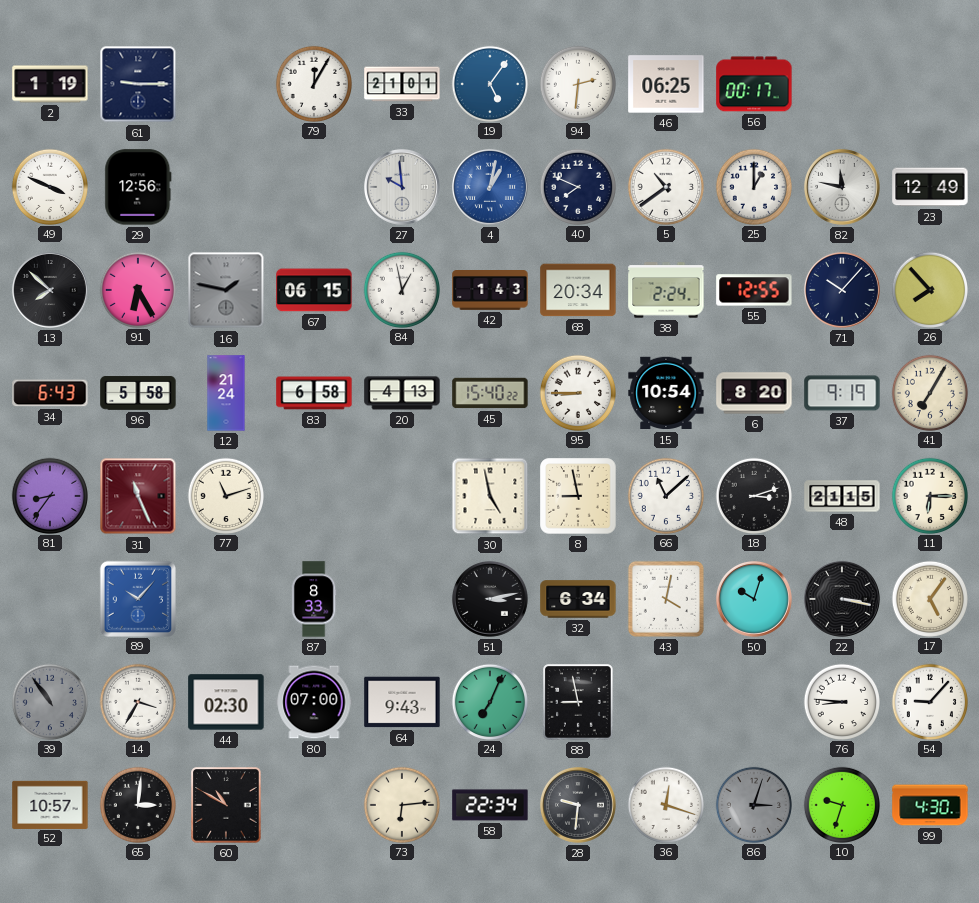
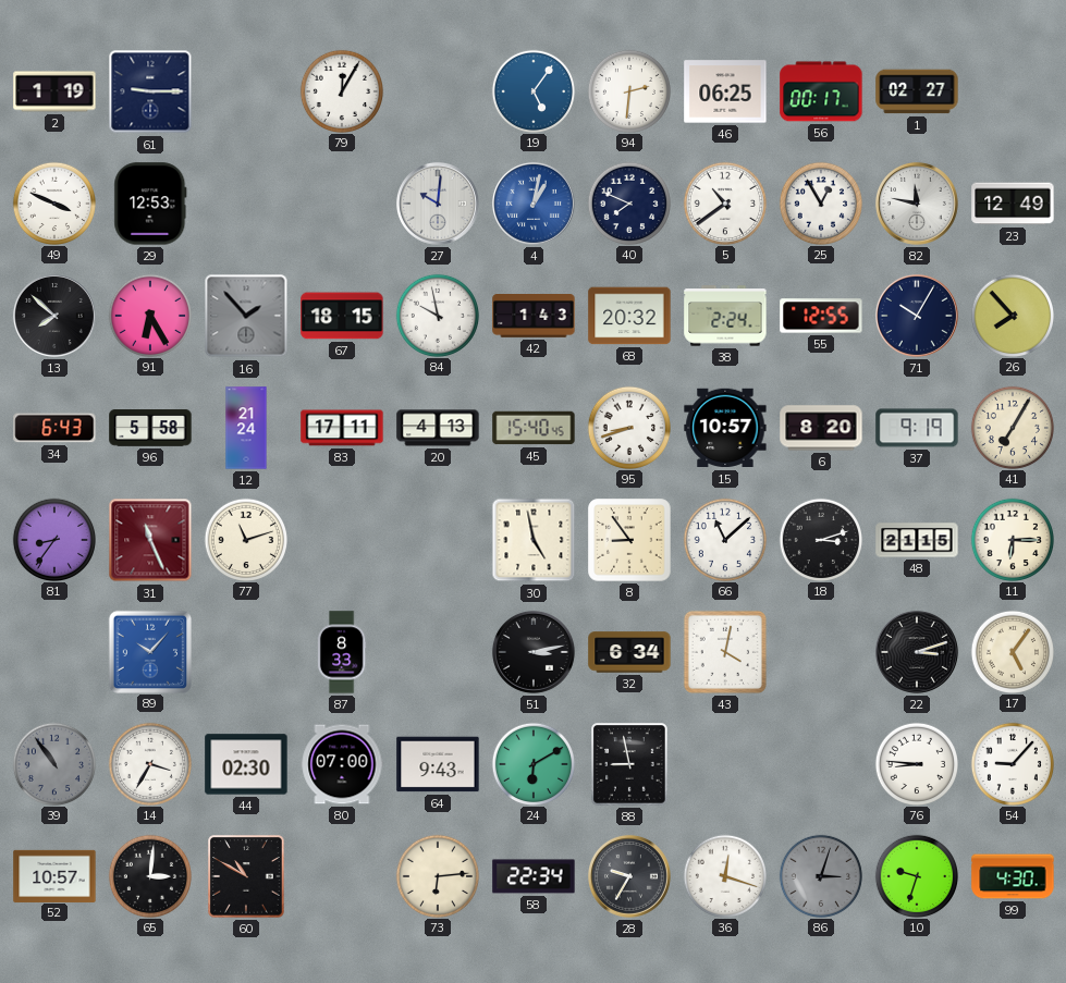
33: 21:01 -> none (402, 84)
1: none -> 02:27 (917, 91)
29: 12:56 -> 12:53 (150, 204)
27: 9:59 -> 10:01 (438, 204)
25: 1:00 -> 12:55 (820, 202)
16: 1:47 -> 1:53 (246, 316)
67: 06:15 -> 18:15 (342, 316)
84: 12:58 -> 9:58 (437, 315)
68: 20:34 -> 20:32 (629, 316)
71: 10:07 -> 10:05 (917, 316)
83: 6:58 -> 17:11 (342, 428)
45: 15:40:22 -> 15:40:45 (534, 428)
95: 8:45 -> 8:42 (628, 427)
15: 10:54 -> 10:57 (725, 428)
8: 8:58 -> 8:54 (629, 540)
50: 10:03 -> none (754, 599)
22: 3:17 -> 3:12 (917, 652)
24: 7:04 -> 6:10 (532, 763)
28: 9:31 -> 9:35 (629, 876)
